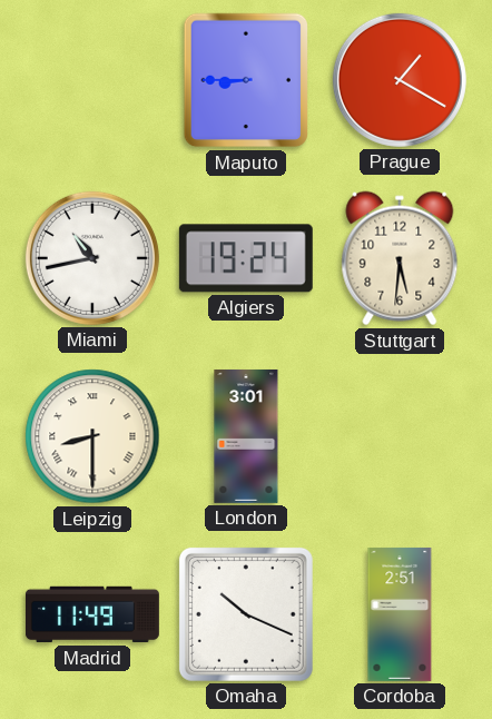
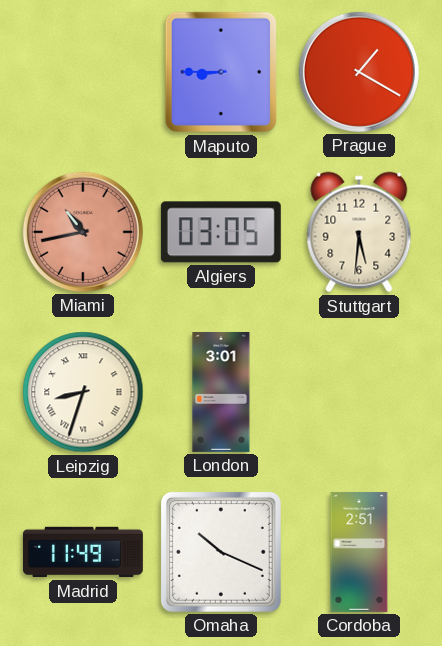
Miami dial: white -> salmon (83, 232)
Algiers: 19:24 -> 03:05 (221, 232)
Leipzig: 8:30 -> 8:33 (83, 392)
